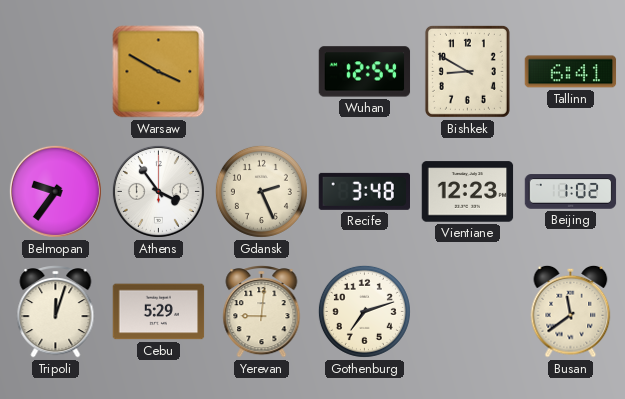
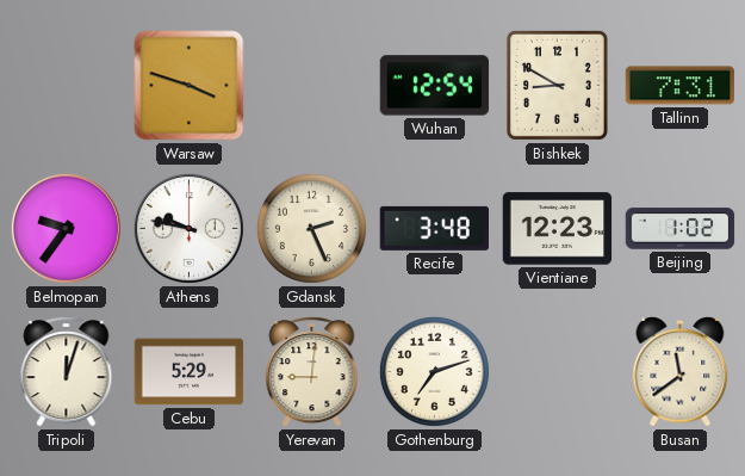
Warsaw: 3:50 -> 3:48 (190, 86)
Tallinn: 6:41 -> 7:31 (681, 86)
Athens: 3:54 -> 9:47 (188, 228)
